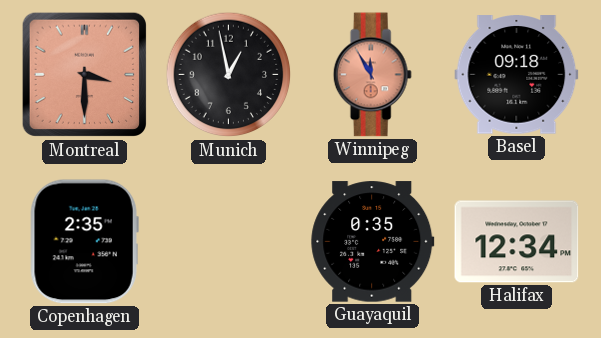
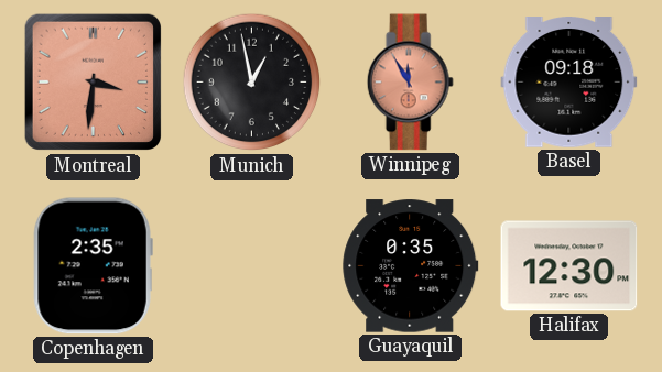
Montreal: 3:30 -> 3:31 (94, 83)
Halifax: 12:34 -> 12:30 (569, 266)
